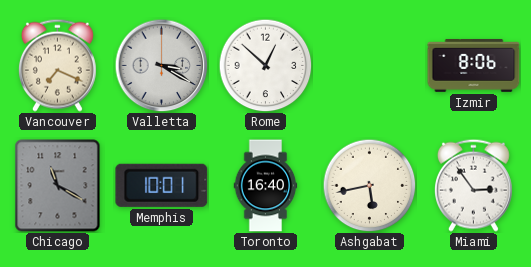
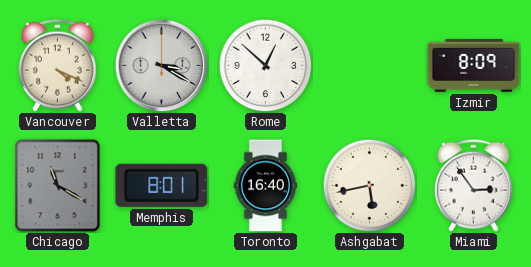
Vancouver: 7:19 -> 4:19 (57, 65)
Izmir: 8:06 -> 8:09 (474, 65)
Memphis: 10:01 -> 8:01 (162, 185)
